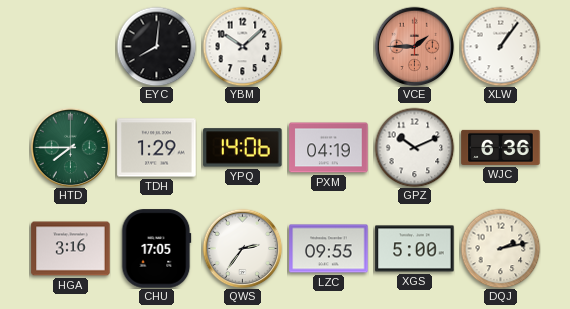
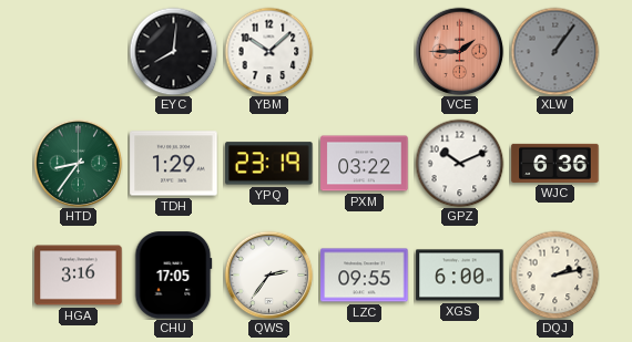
XLW dial: white -> grey (554, 51)
HTD: 7:45 -> 8:36 (78, 163)
YPQ: 14:06 -> 23:19 (269, 164)
PXM: 04:19 -> 03:22 (365, 164)
XGS: 5:00 -> 6:00 (460, 276)
